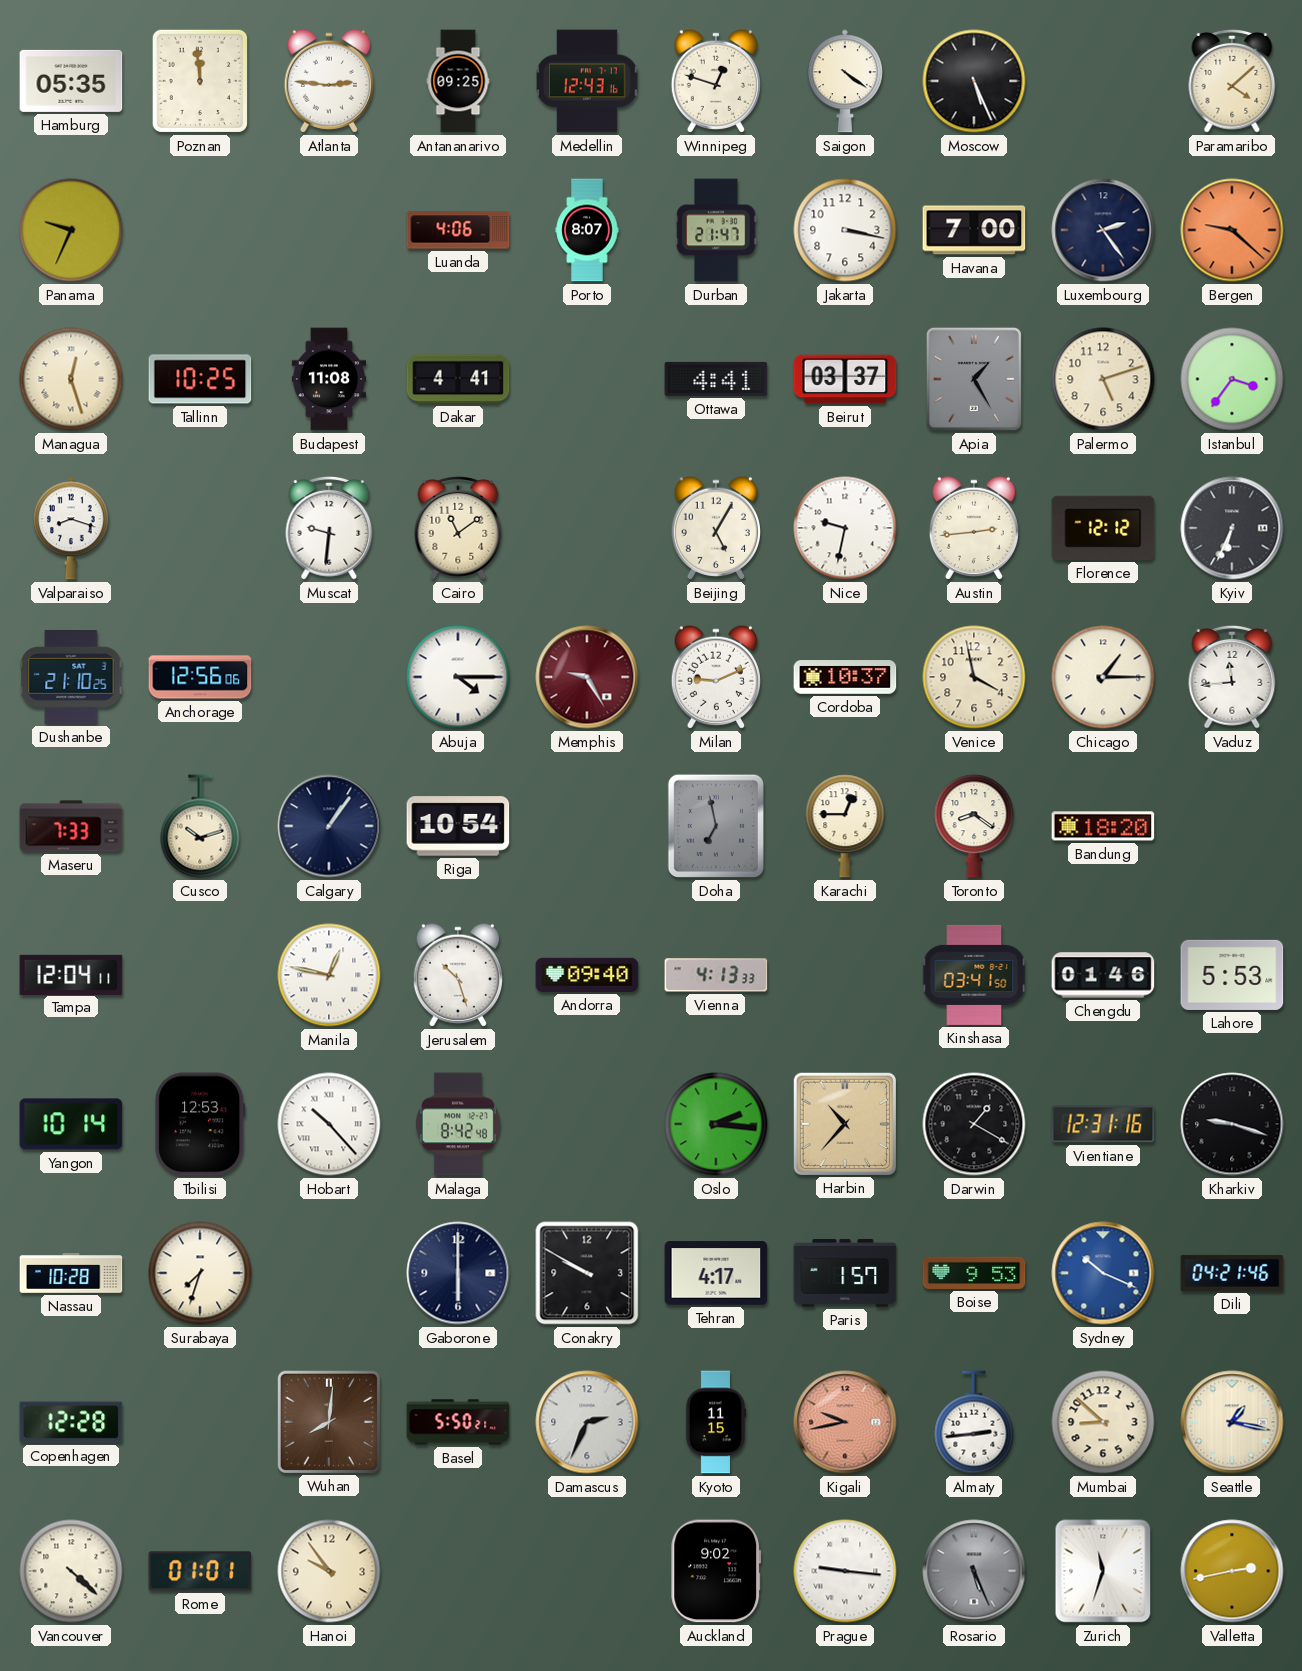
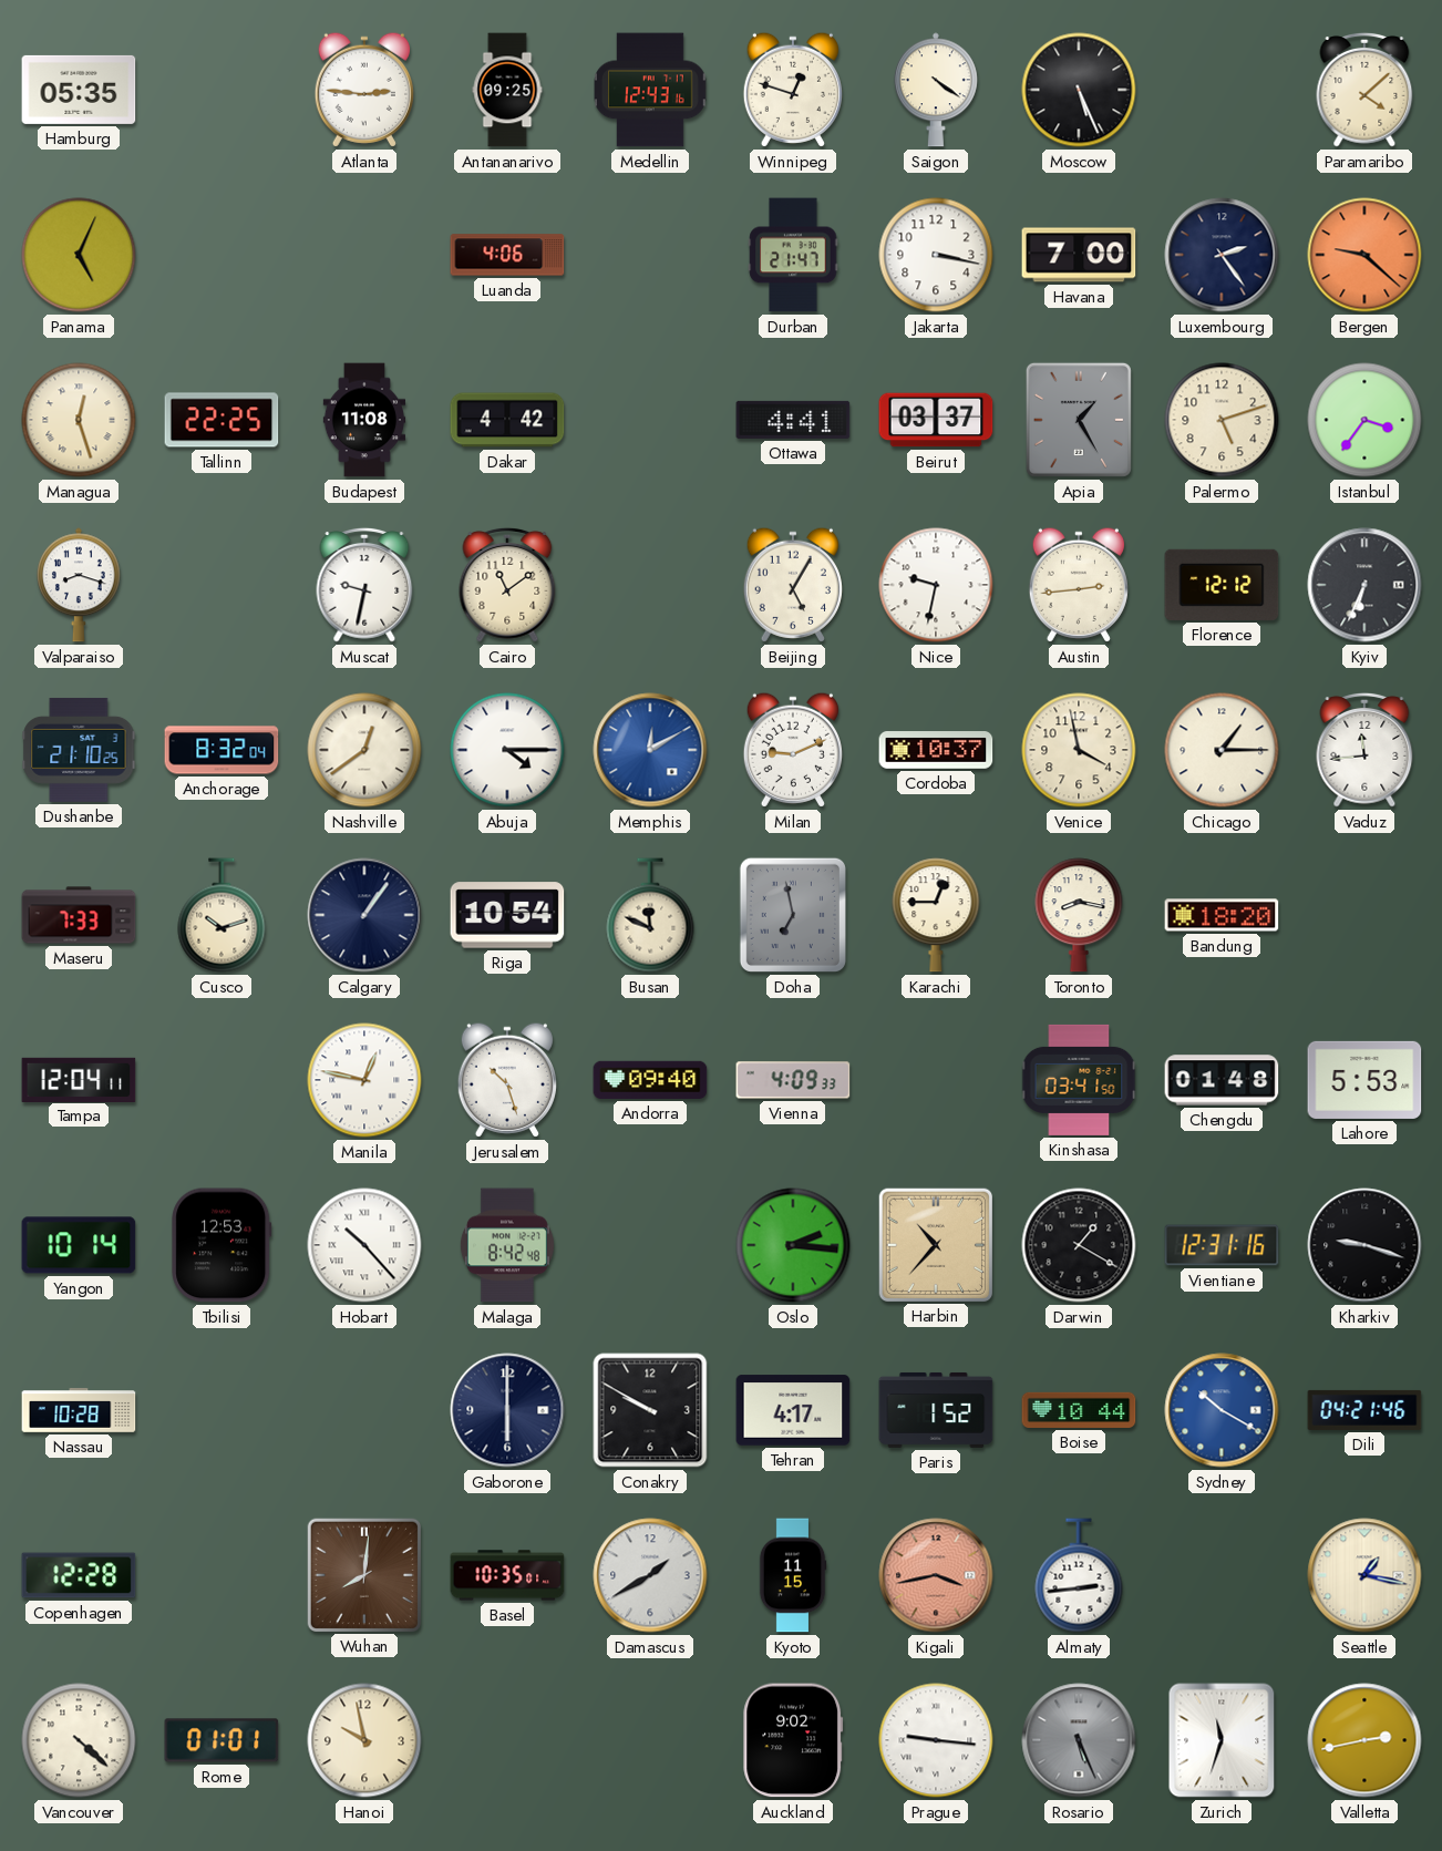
Poznan: 11:59 -> none (200, 81)
Panama: 9:34 -> 5:04 (79, 255)
Porto: 8:07 -> none (587, 230)
Tallinn: 10:25 -> 22:25 (222, 420)
Dakar: 4:41 -> 4:42 (507, 420)
Muscat: 9:31 -> 9:32 (364, 585)
Anchorage: 12:56 -> 8:32 (222, 750)
Nashville: none -> 12:39 (364, 750)
Memphis: 9:25 -> 12:10 (650, 750)
Memphis dial: burgundy -> blue (650, 750)
Busan: none -> 11:49 (650, 915)
Toronto: 8:21 -> 8:17 (1079, 915)
Vienna: 4:13 -> 4:09 (793, 1080)
Chengdu: 01:46 -> 01:48 (1222, 1080)
Surabaya: 7:33 -> none (200, 1273)
Paris: 1:57 -> 1:52 (936, 1410)
Boise: 9:53 -> 10:44 (1079, 1410)
Sydney: 10:19 -> 10:20 (1222, 1410)
Basel: 5:50 -> 10:35 (507, 1575)
Damascus: 2:34 -> 1:40 (650, 1575)
Kigali: 9:43 -> 3:43 (936, 1575)
Mumbai: 8:52 -> none (1103, 1422)
Hanoi: 9:54 -> 9:58 (364, 1740)
